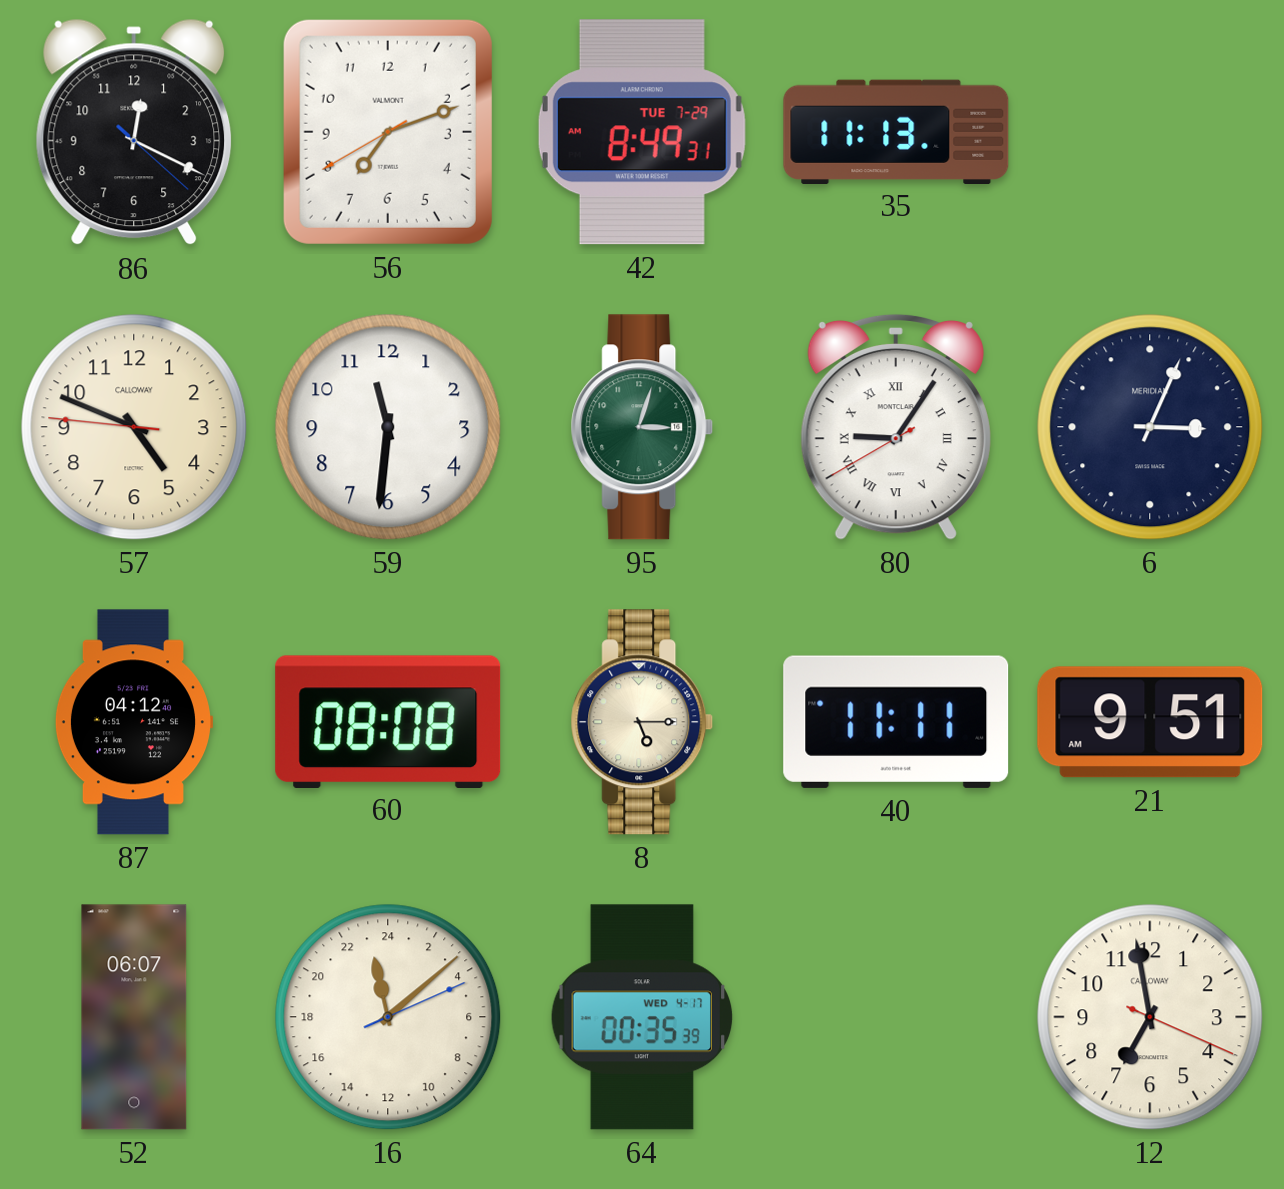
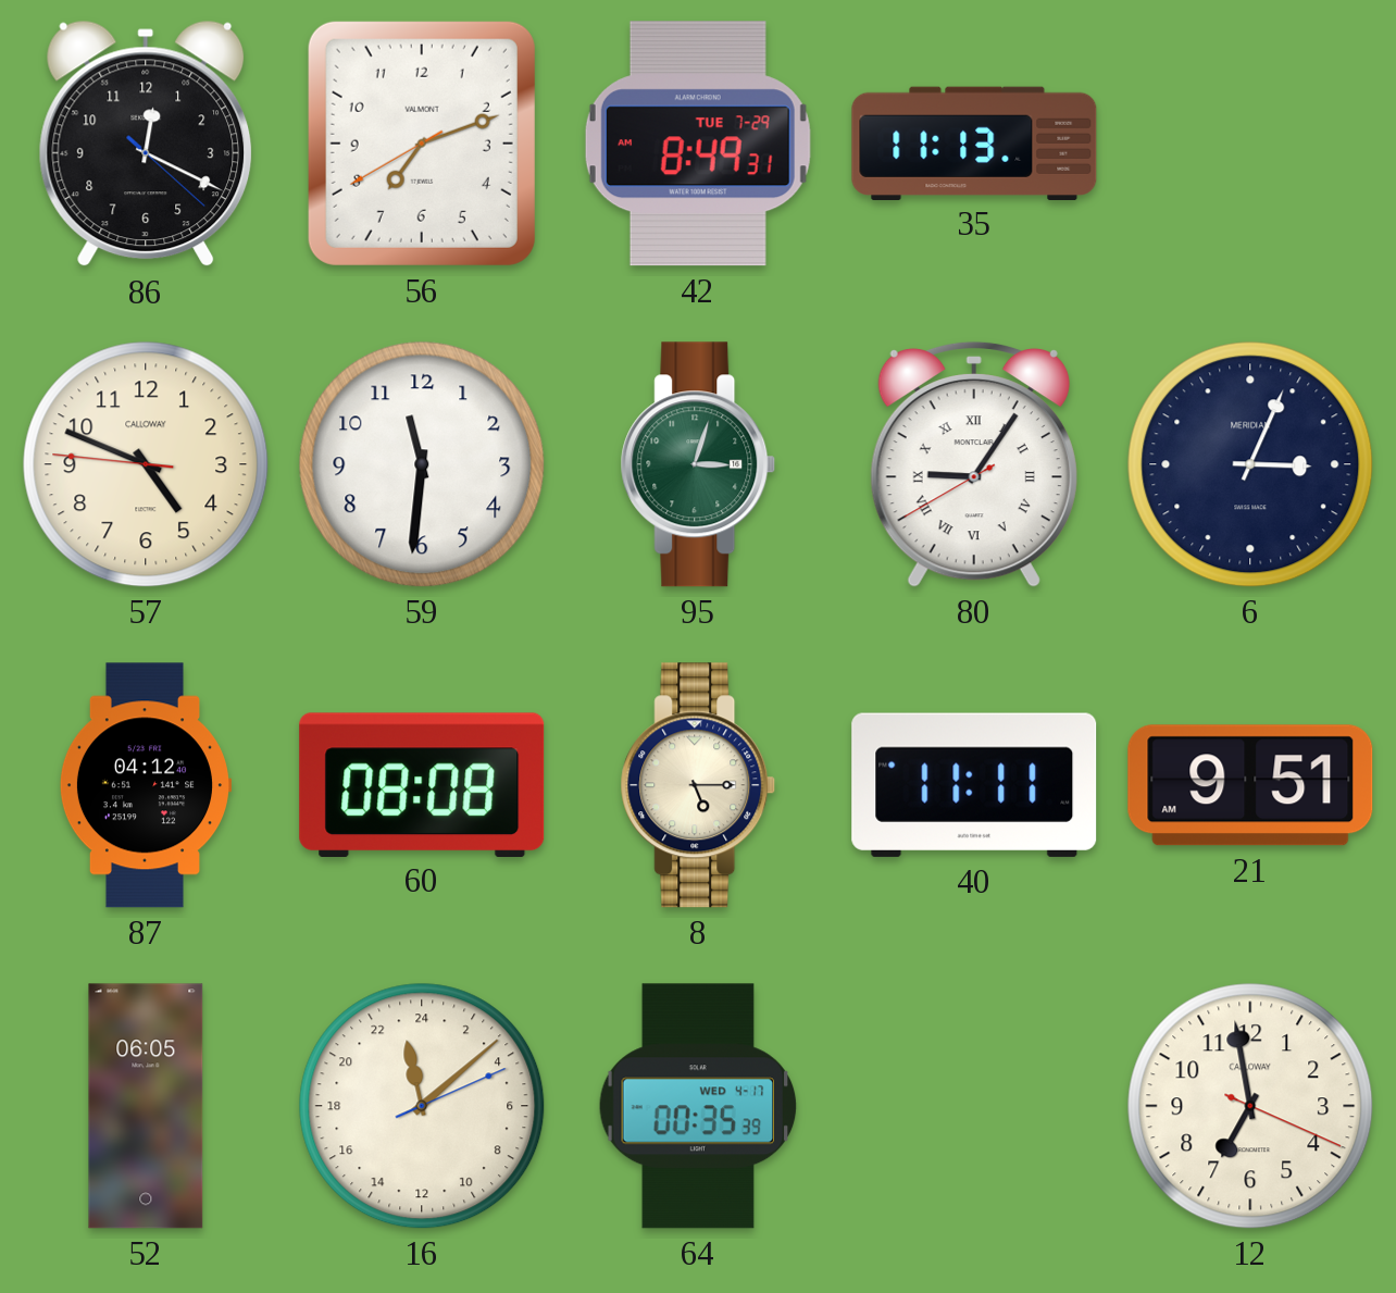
52: 06:07 -> 06:05 (146, 1106)
